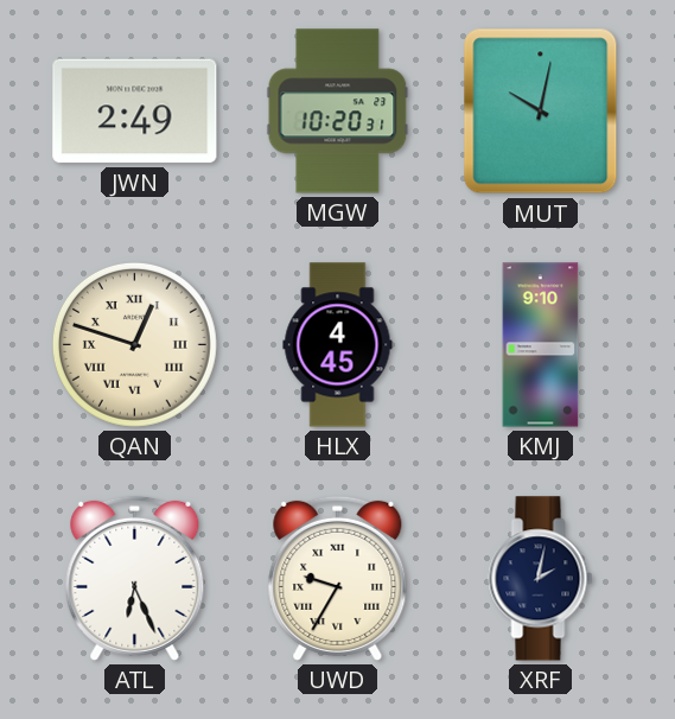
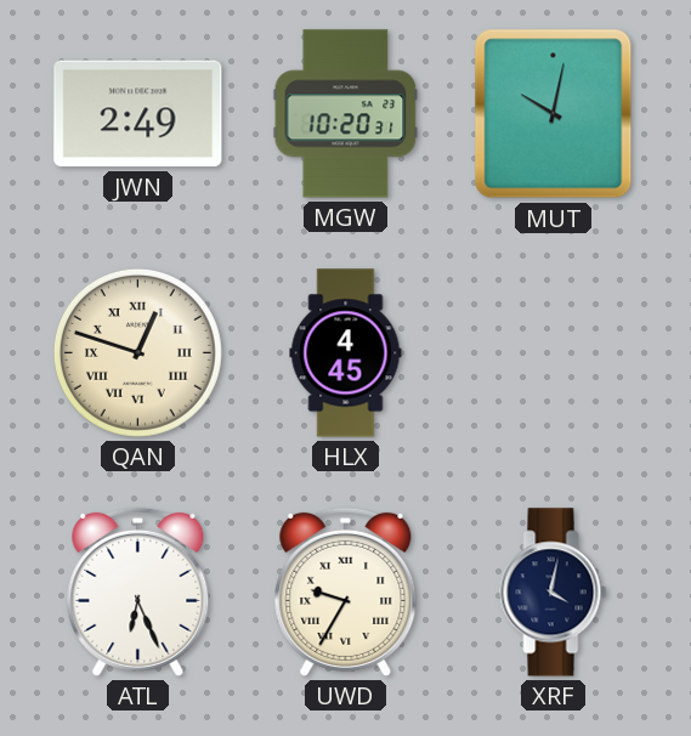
KMJ: 9:10 -> none (541, 345)
XRF: 2:02 -> 4:02 (554, 593)
